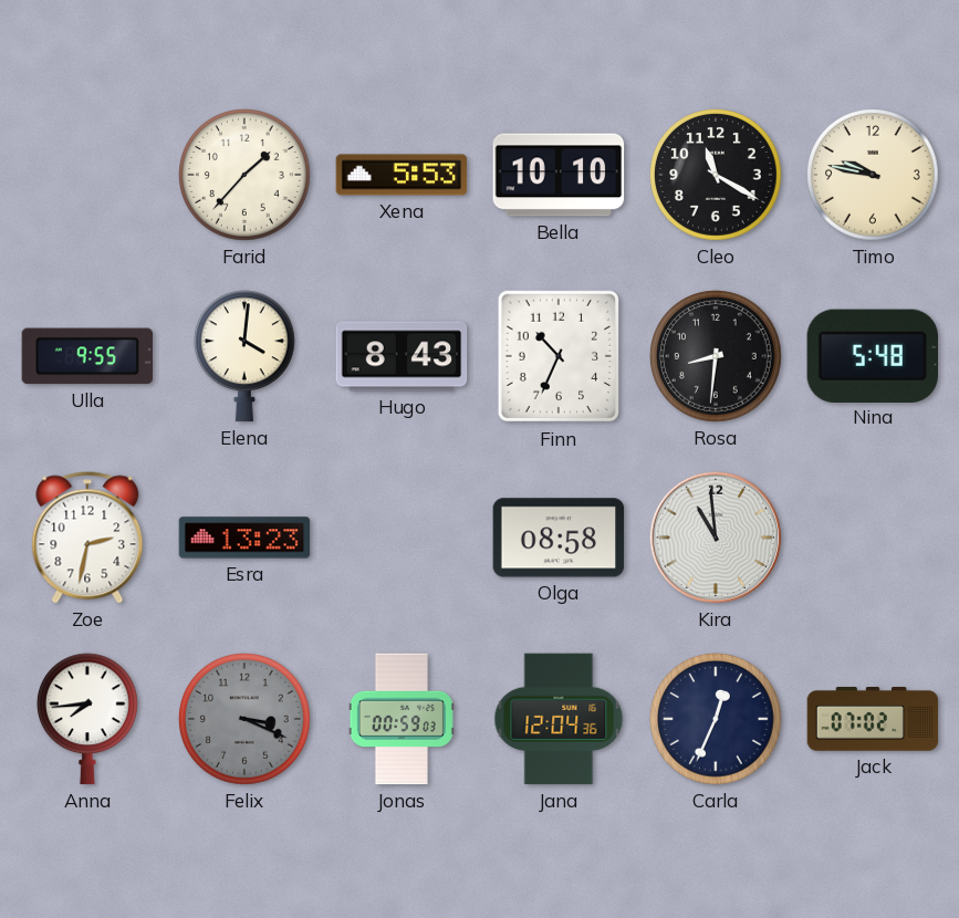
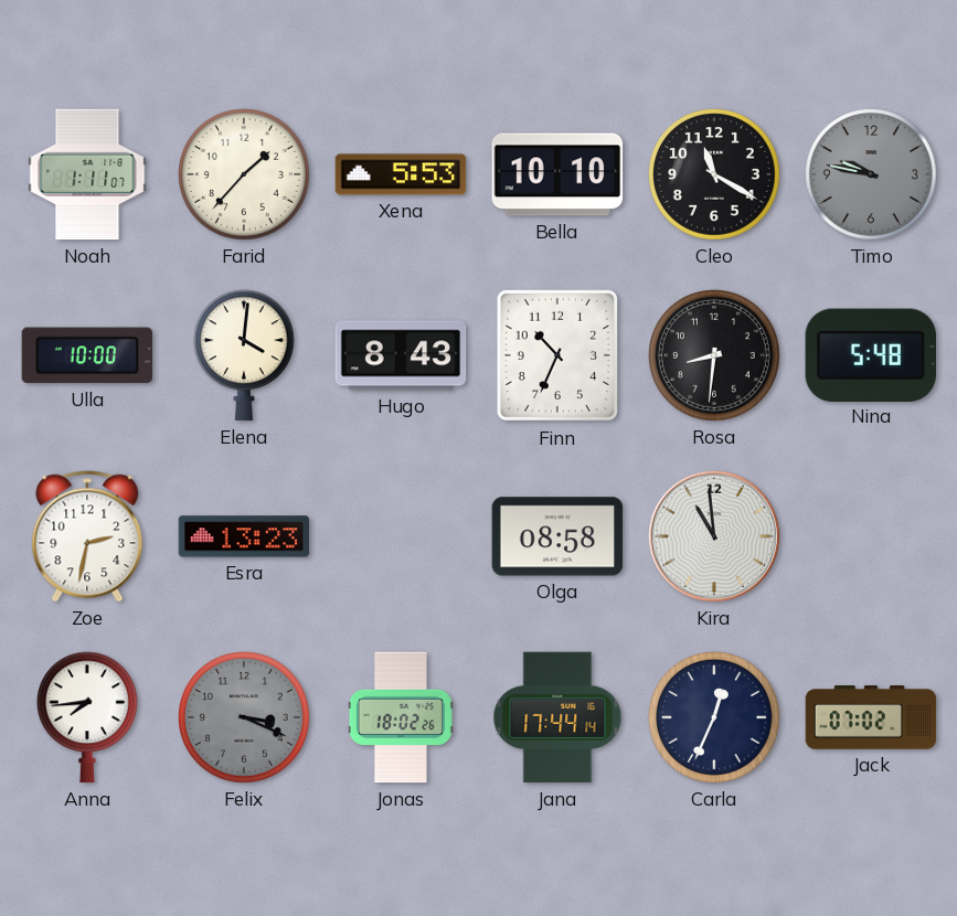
Noah: none -> 1:11 (87, 174)
Timo dial: cream -> grey (872, 175)
Ulla: 9:55 -> 10:00 (87, 355)
Jonas: 00:59 -> 18:02 (401, 717)
Jana: 12:04 -> 17:44 (557, 717)
